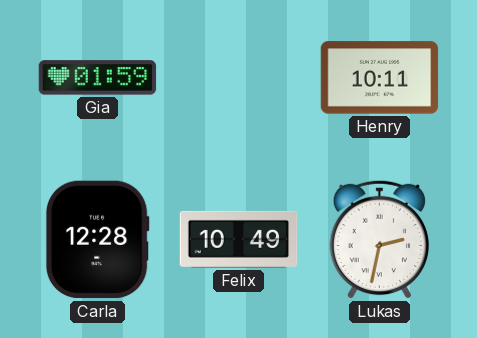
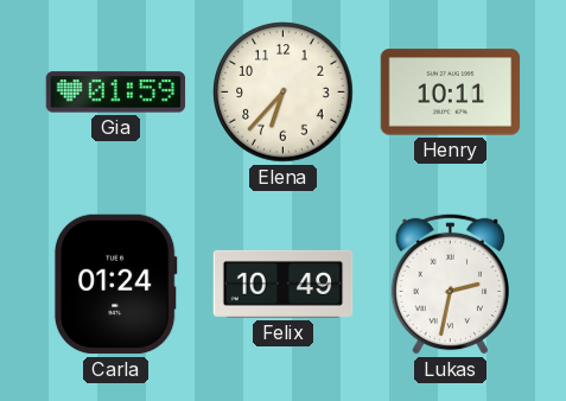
Elena: none -> 6:37 (284, 93)
Carla: 12:28 -> 01:24 (115, 285)
